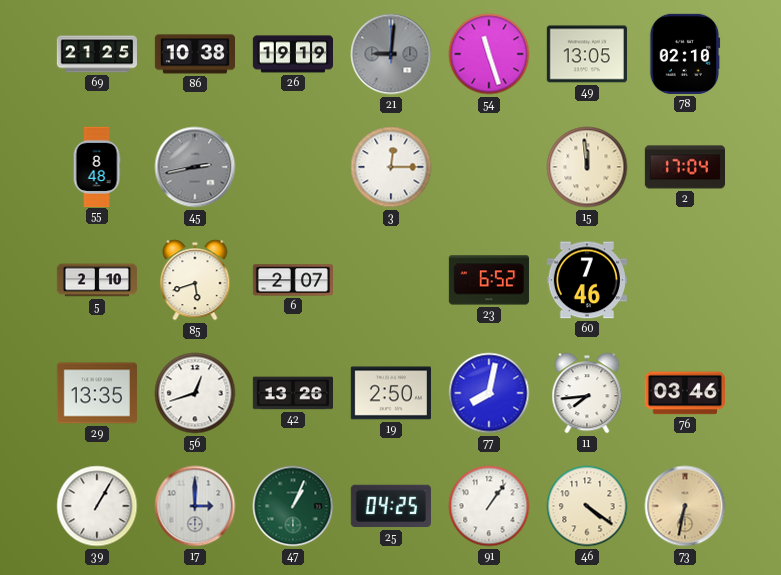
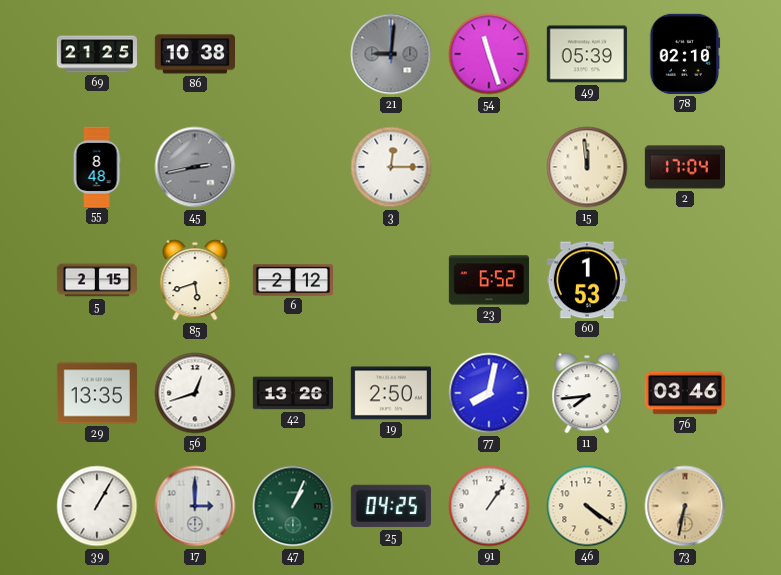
26: 19:19 -> none (292, 54)
49: 13:05 -> 05:39 (587, 54)
5: 2:10 -> 2:15 (96, 280)
6: 2:07 -> 2:12 (292, 280)
60: 7:46 -> 1:53 (587, 280)
